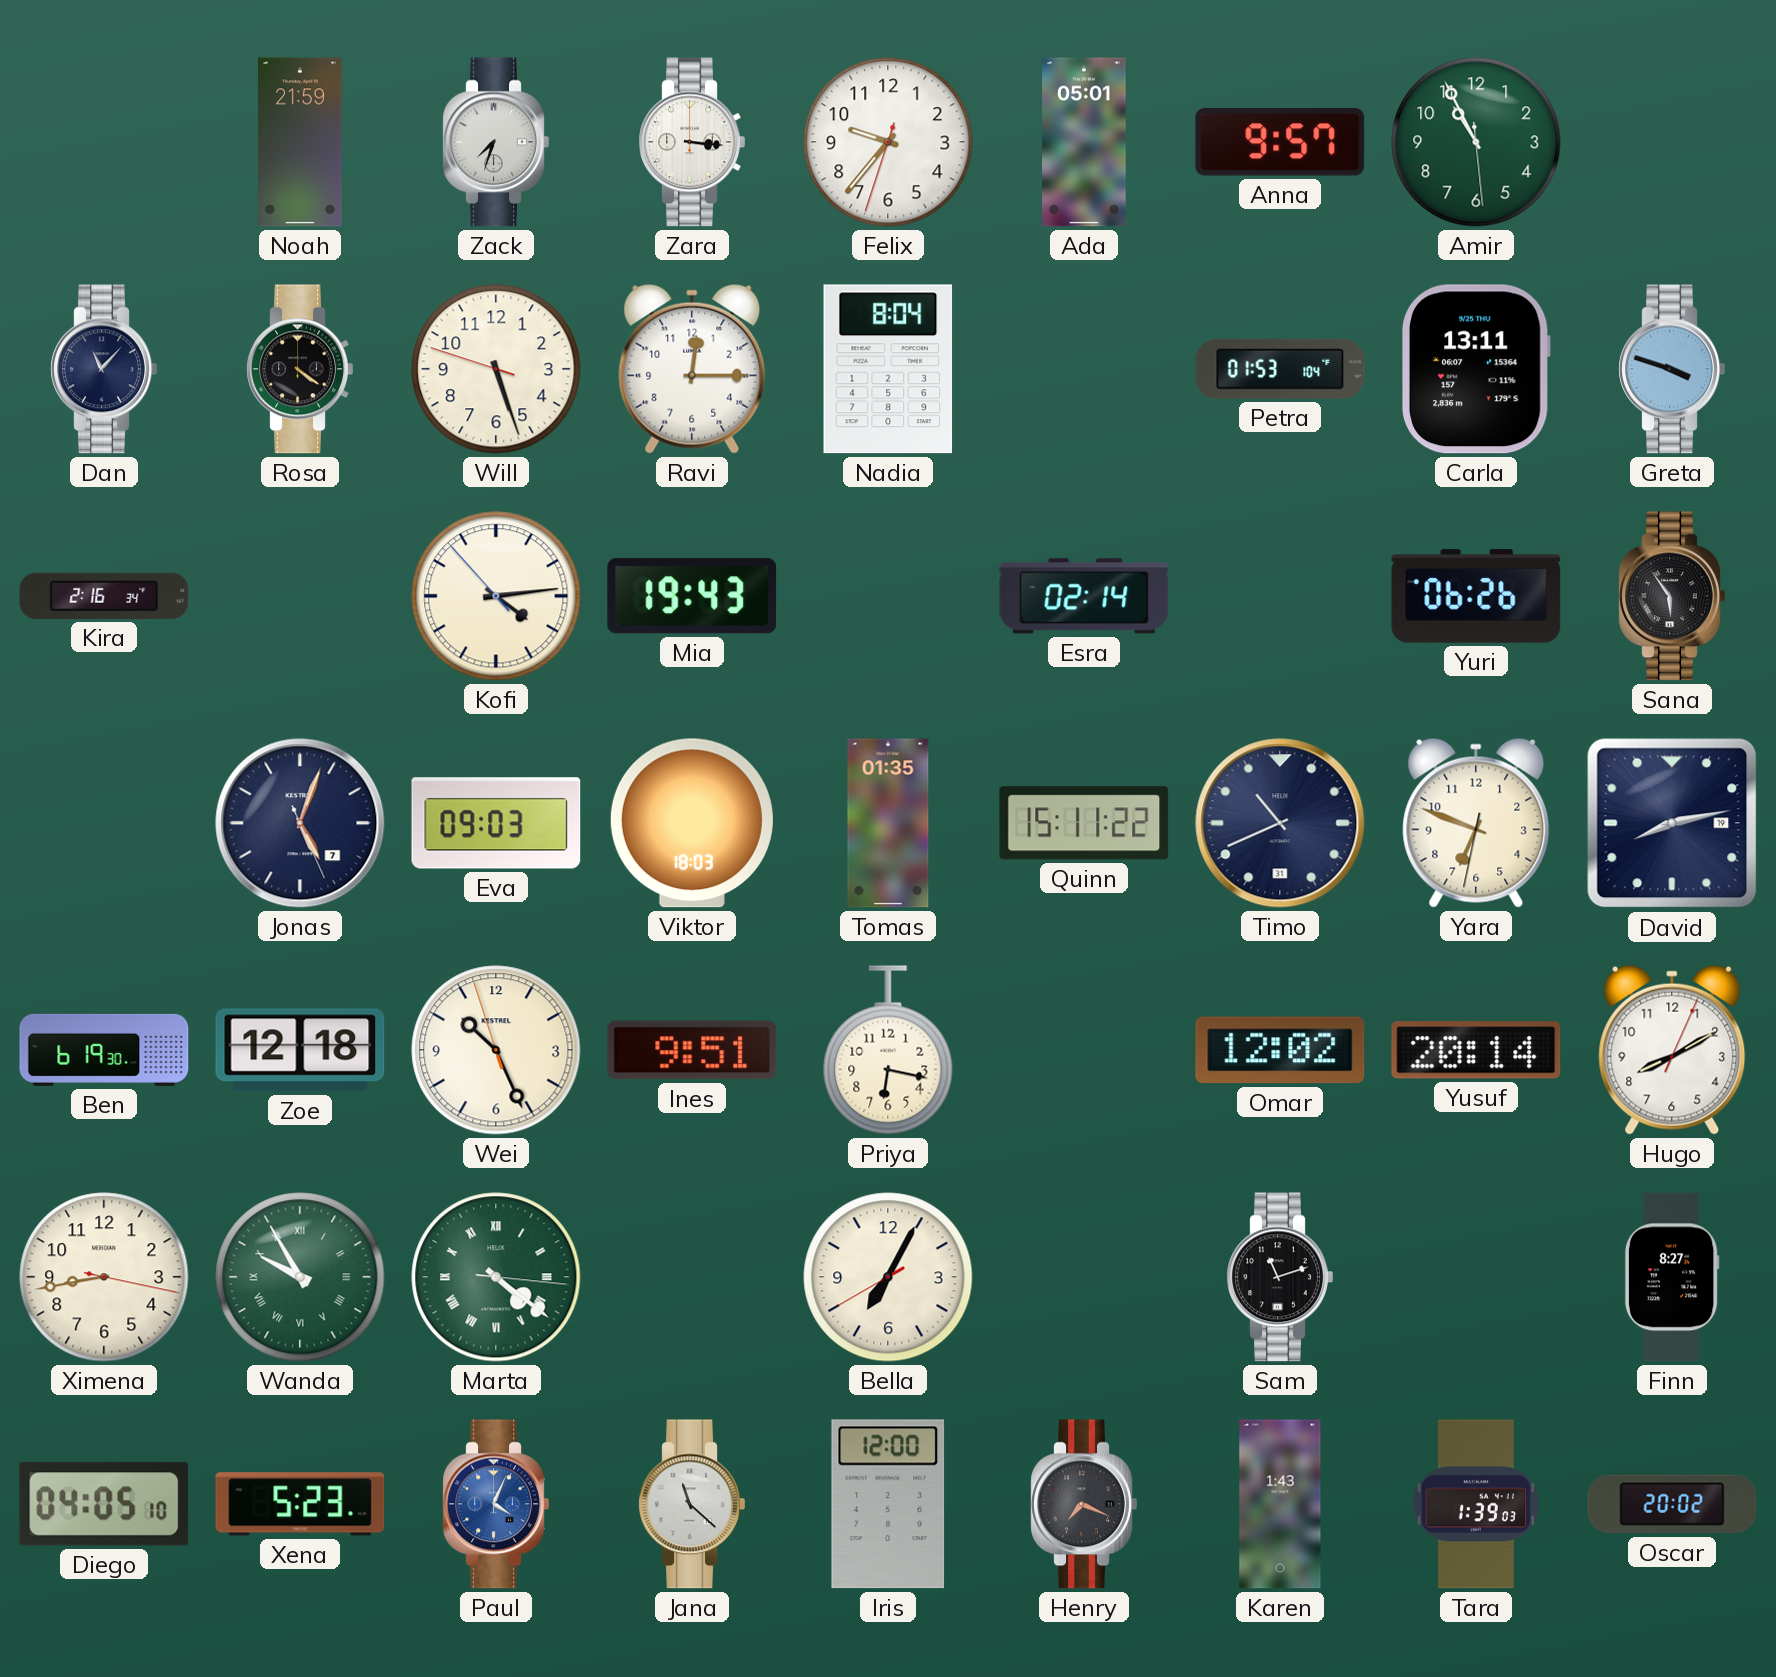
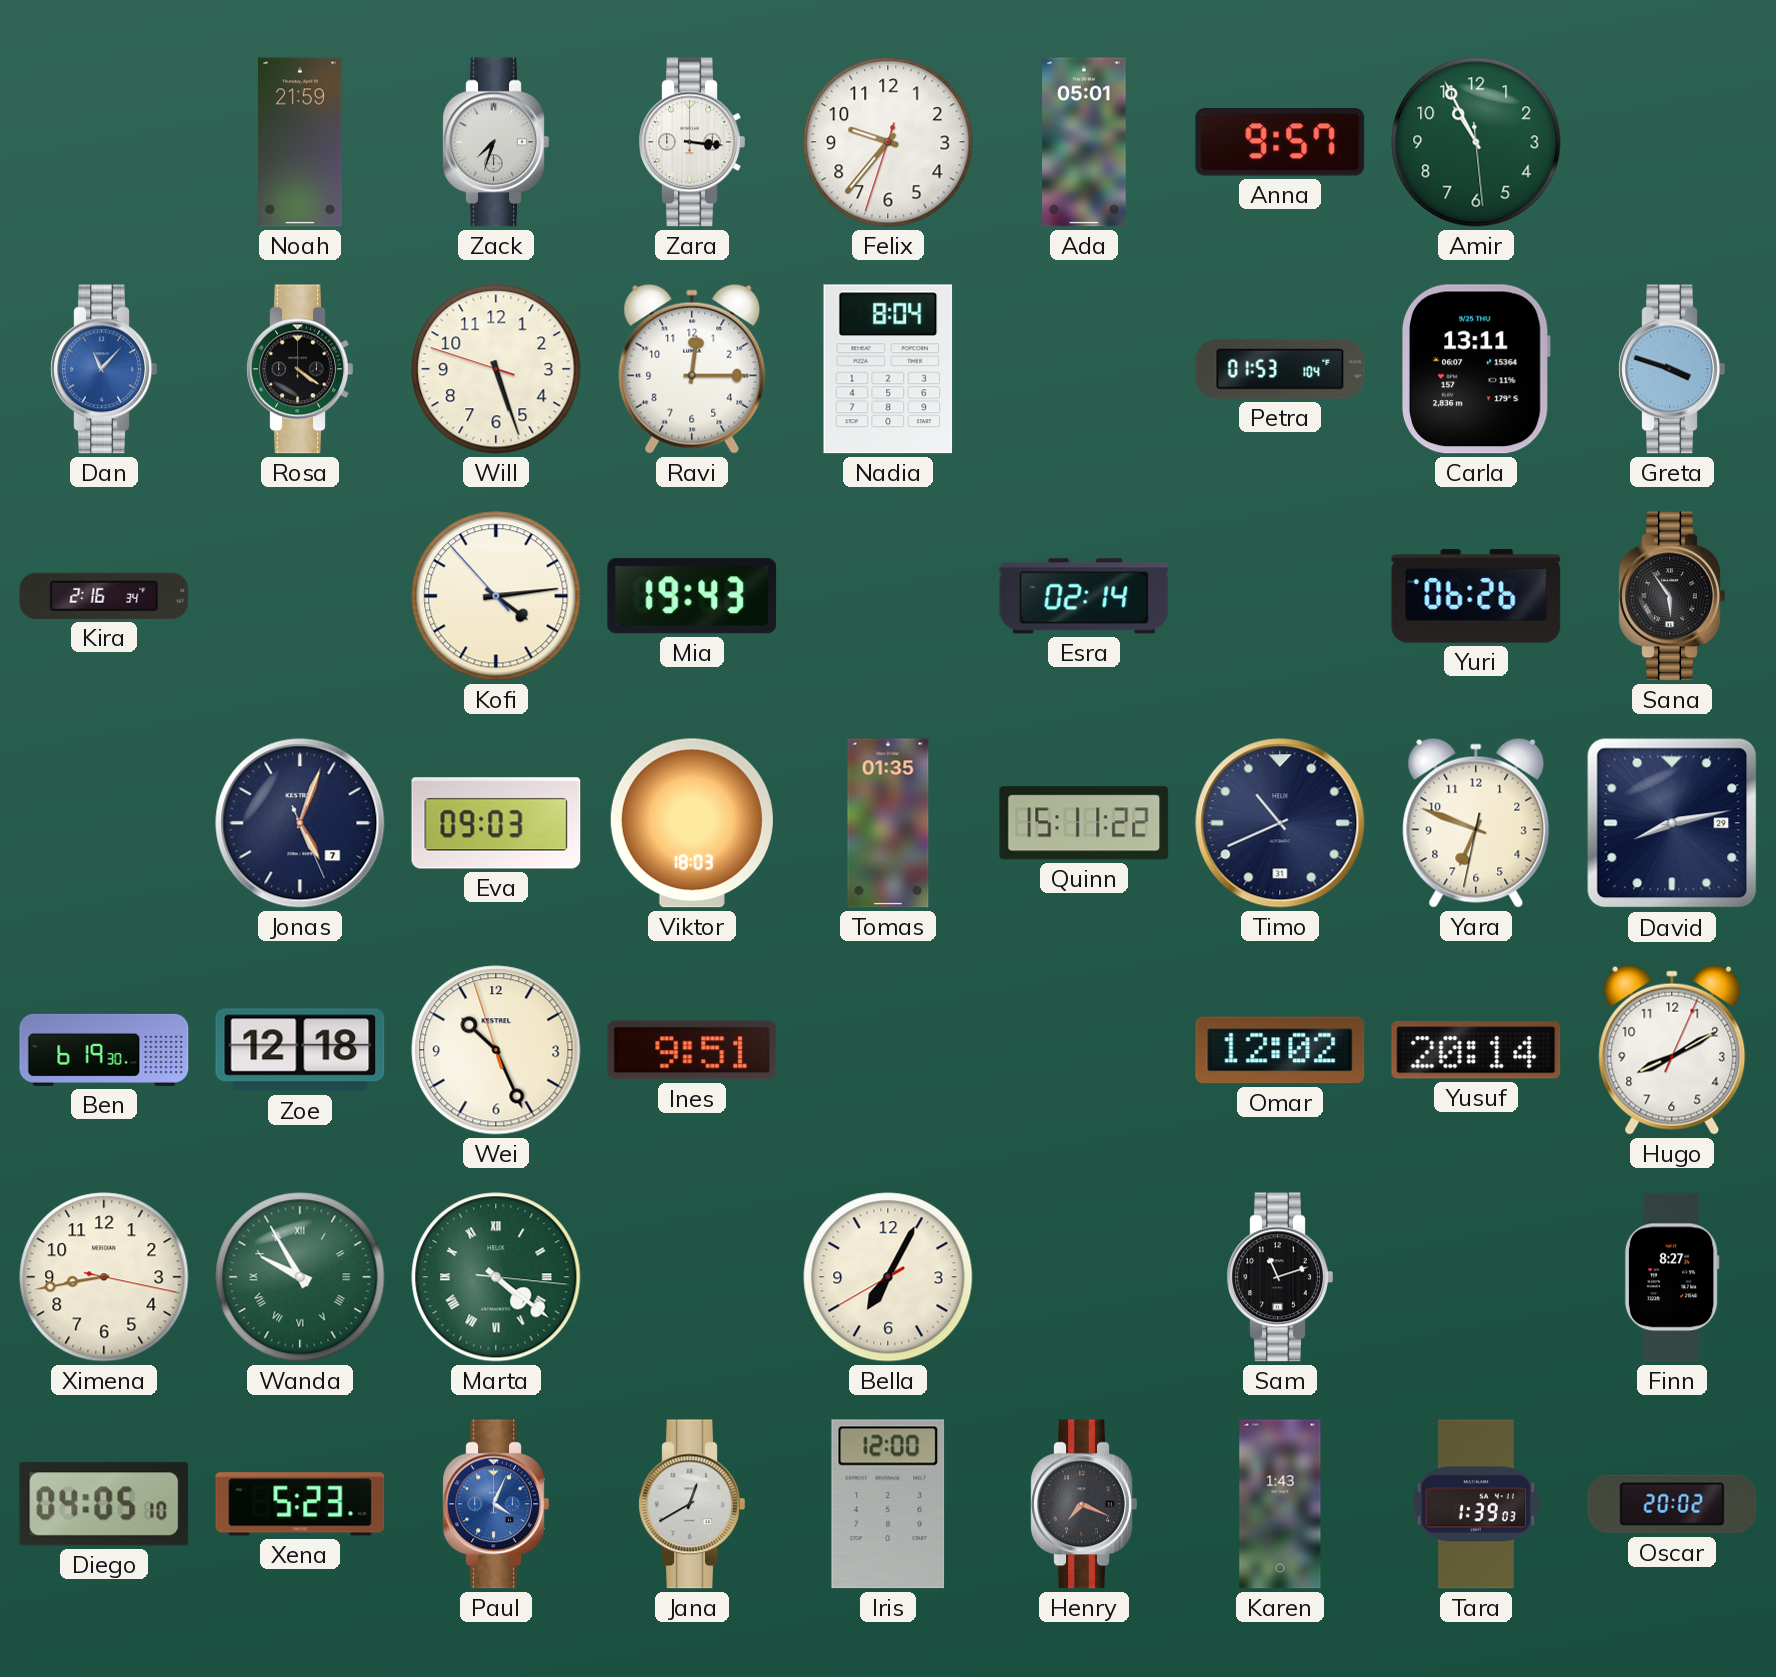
Dan dial: navy -> blue (104, 369)
David date: 19 -> 29 (1672, 823)
Priya: 6:17 -> none (888, 1050)
Jana: 11:22 -> 12:40 (692, 1504)
